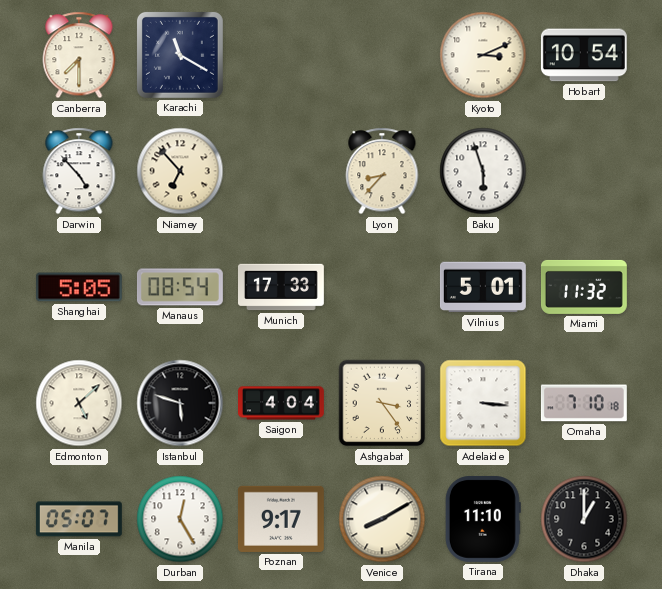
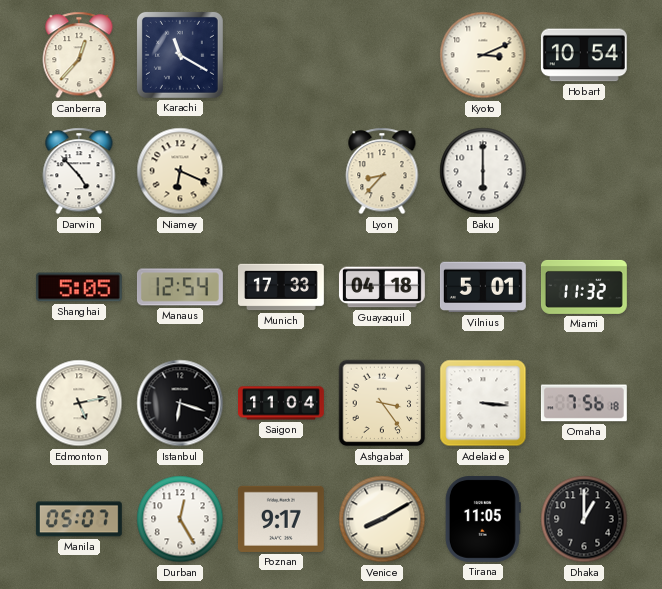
Canberra: 7:30 -> 12:37 (79, 55)
Niamey: 6:53 -> 6:19 (180, 171)
Baku: 5:57 -> 6:00 (483, 171)
Manaus: 08:54 -> 12:54 (180, 287)
Guayaquil: none -> 04:18 (382, 287)
Edmonton: 5:08 -> 5:13 (79, 403)
Istanbul: 5:48 -> 6:18 (180, 403)
Saigon: 4:04 -> 11:04 (282, 403)
Omaha: 7:10 -> 7:56 (584, 403)
Tirana: 11:10 -> 11:05 (483, 519)
